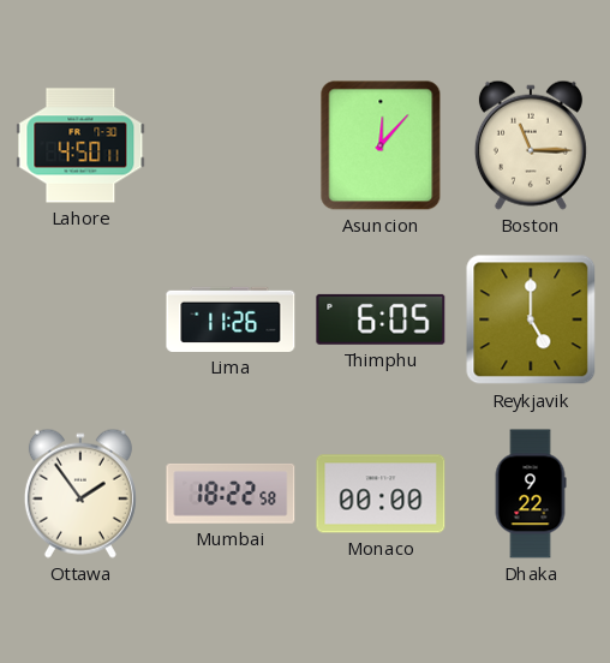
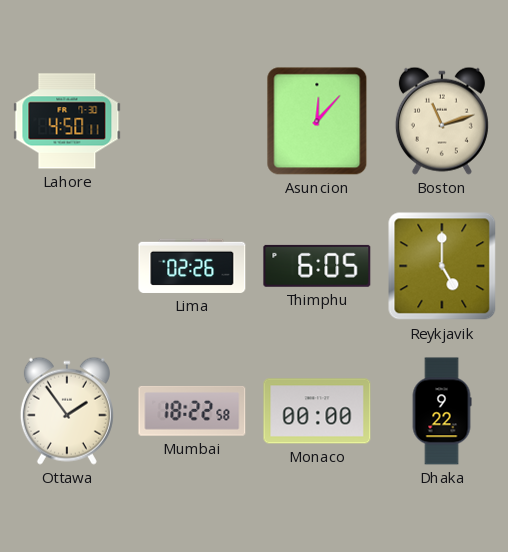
Boston: 11:15 -> 11:12 (442, 121)
Lima: 11:26 -> 02:26 (192, 266)
